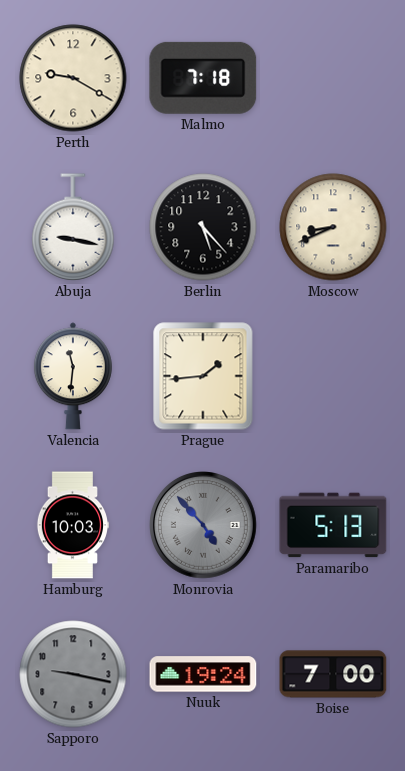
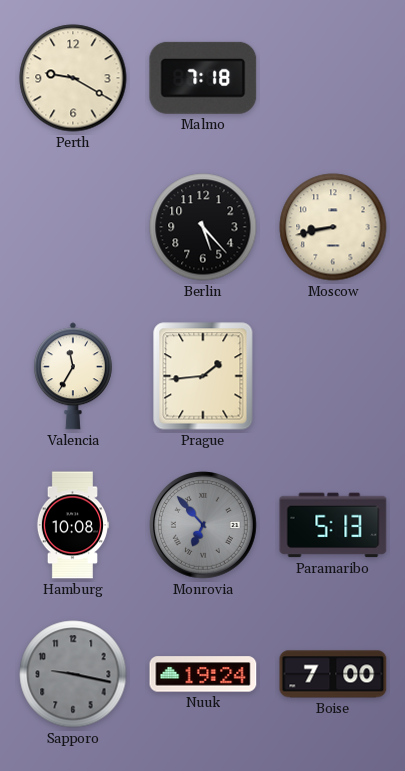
Abuja: 9:17 -> none (73, 227)
Moscow: 8:41 -> 8:43 (333, 227)
Valencia: 11:31 -> 11:35 (73, 376)
Hamburg: 10:03 -> 10:08 (72, 525)
Monrovia: 4:53 -> 6:53 (204, 526)
